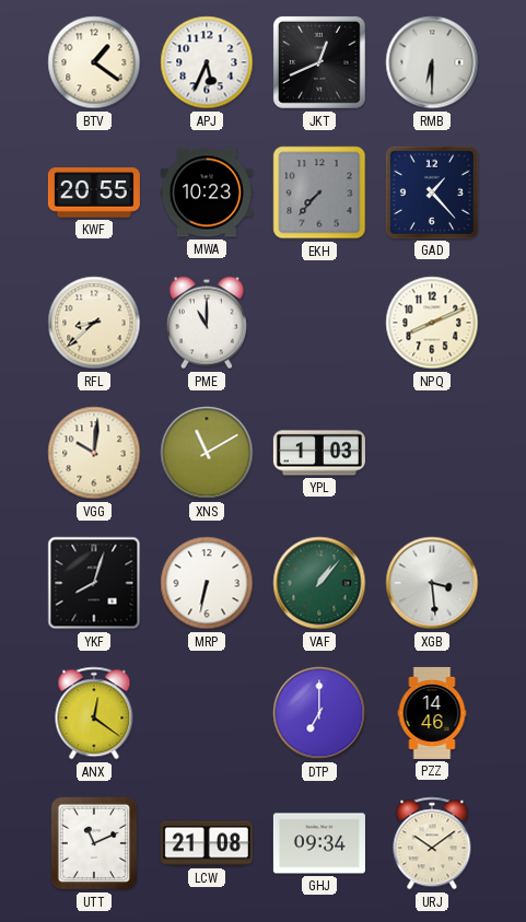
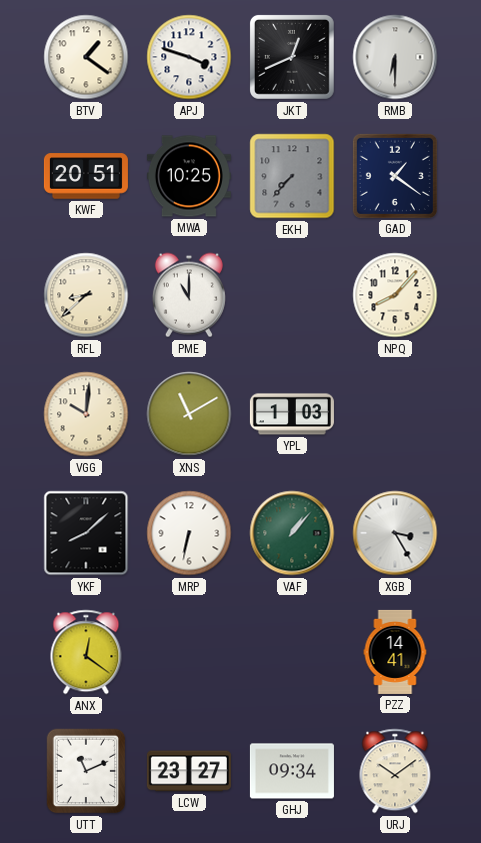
APJ: 5:34 -> 3:48 (189, 57)
KWF: 20:55 -> 20:51 (86, 176)
MWA: 10:23 -> 10:25 (189, 176)
GAD: 1:23 -> 1:21 (395, 176)
NPQ: 8:11 -> 8:07 (395, 295)
YKF: 8:03 -> 8:08 (86, 533)
XGB: 3:29 -> 3:25 (395, 533)
DTP: 7:00 -> none (319, 713)
PZZ: 14:46 -> 14:41 (395, 652)
LCW: 21:08 -> 23:27 (189, 771)
